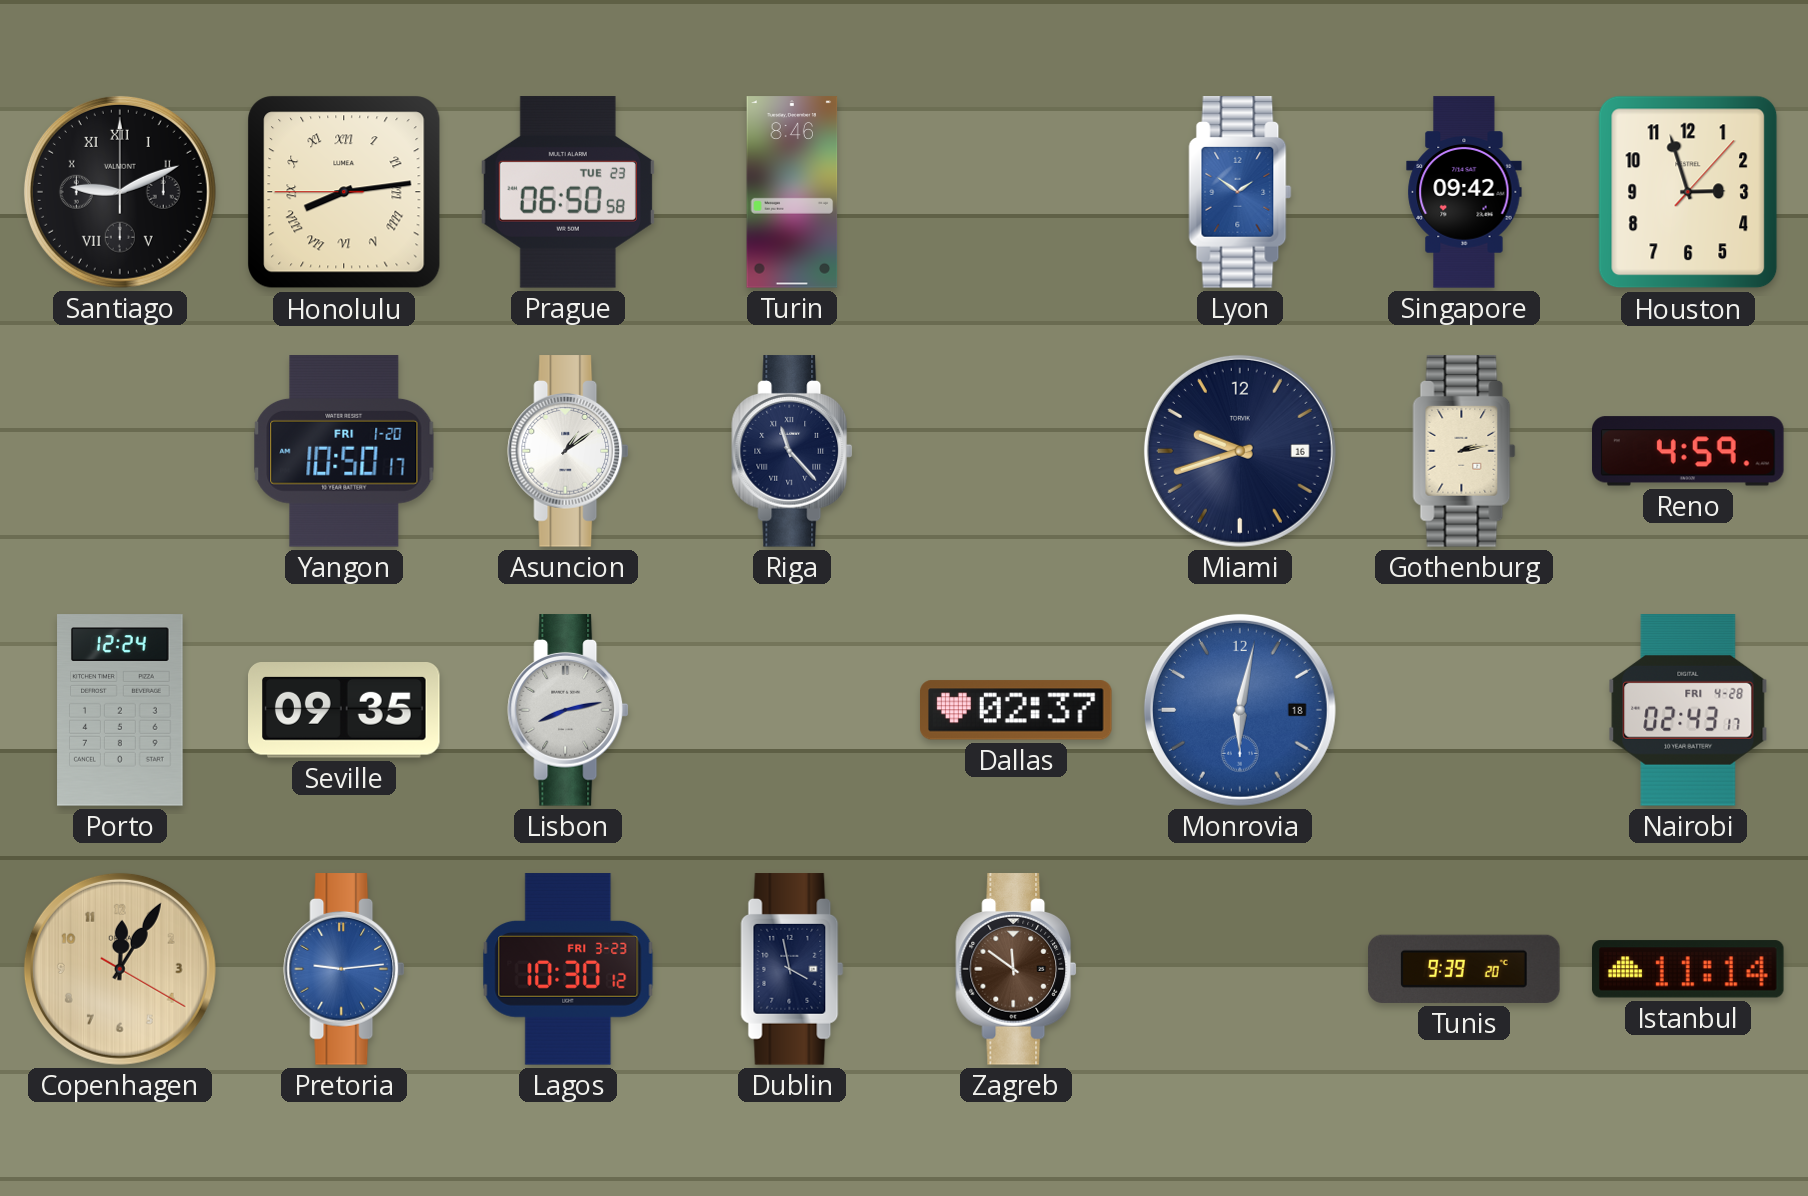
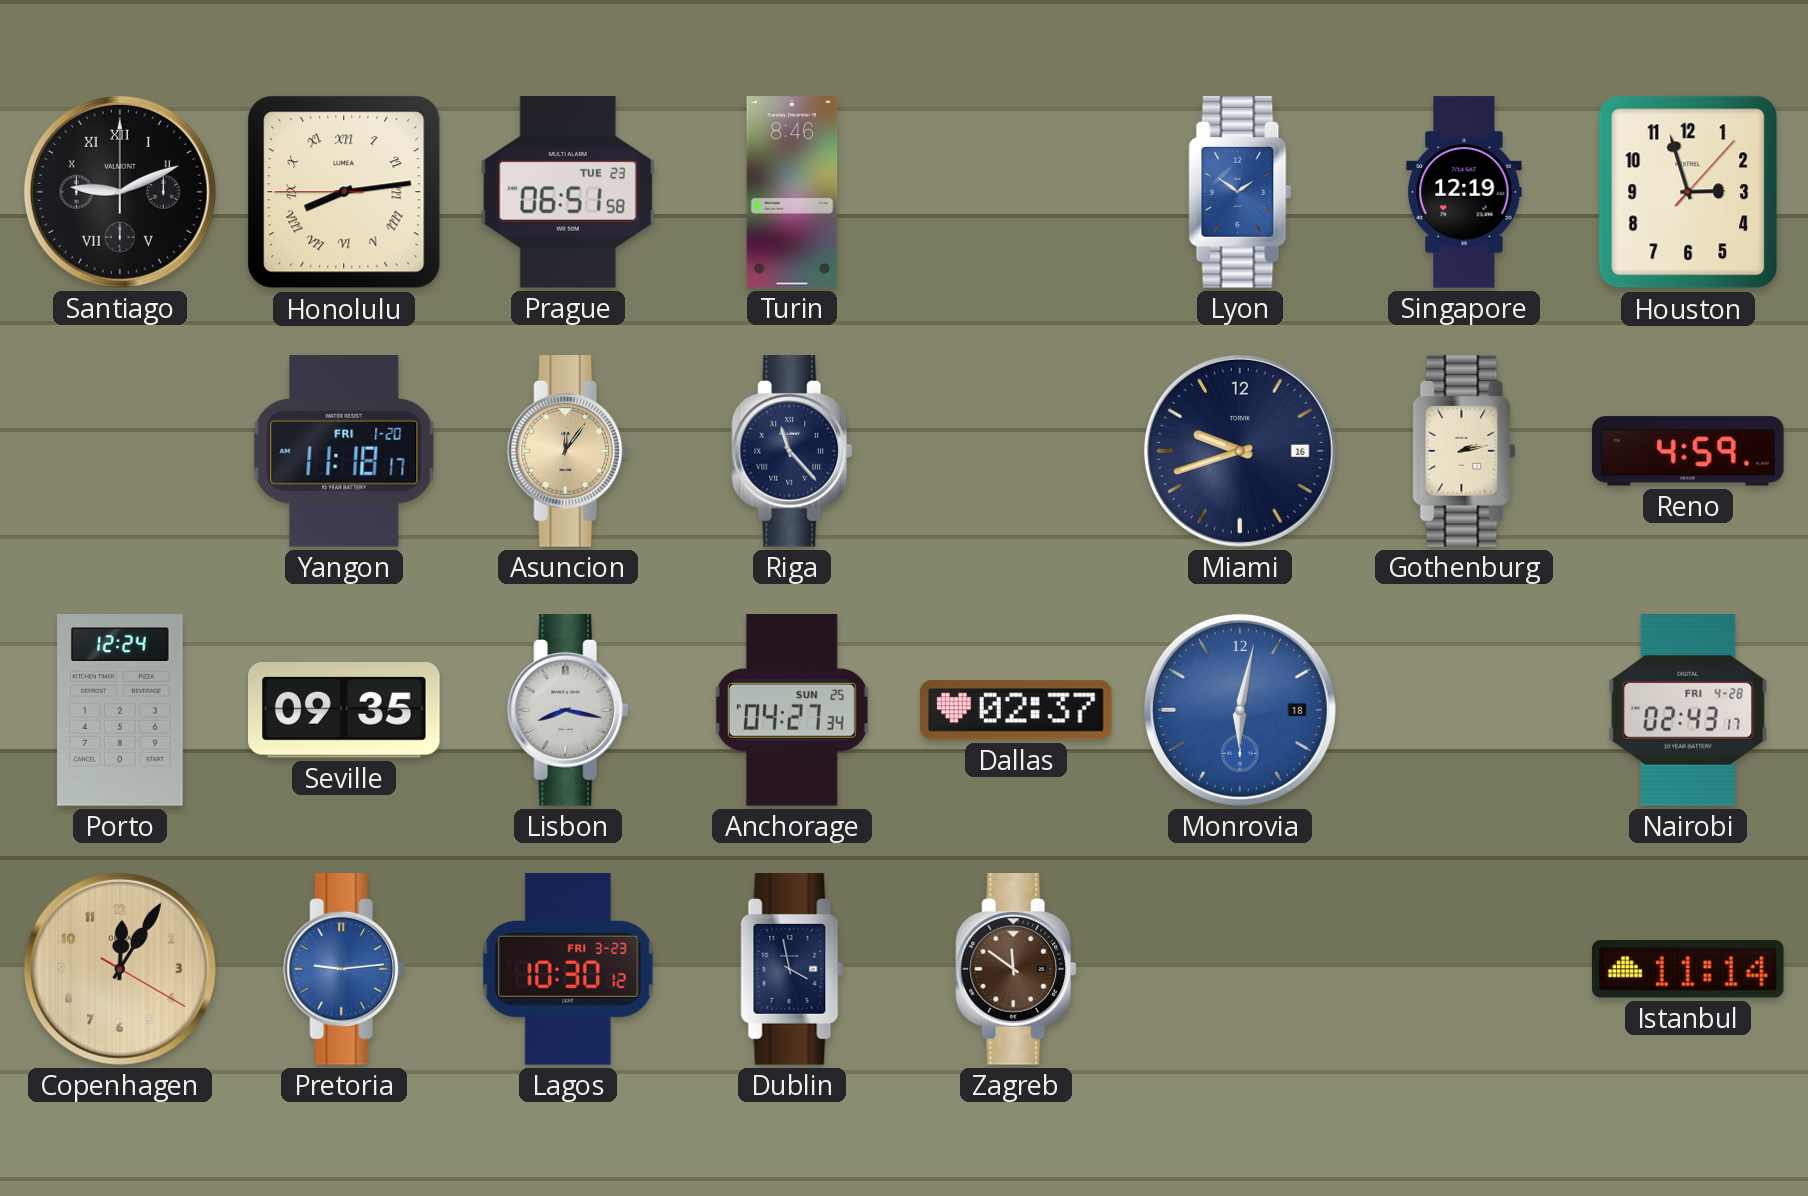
Prague: 06:50 -> 06:51 (568, 192)
Singapore: 09:42 -> 12:19 (1464, 192)
Yangon: 10:50 -> 11:18 (344, 451)
Asuncion: 1:09 -> 12:06 (568, 451)
Asuncion dial: white -> champagne (568, 451)
Lisbon: 8:13 -> 8:17 (568, 710)
Anchorage: none -> 04:27 (792, 711)
Tunis: 9:39 -> none (1464, 969)
